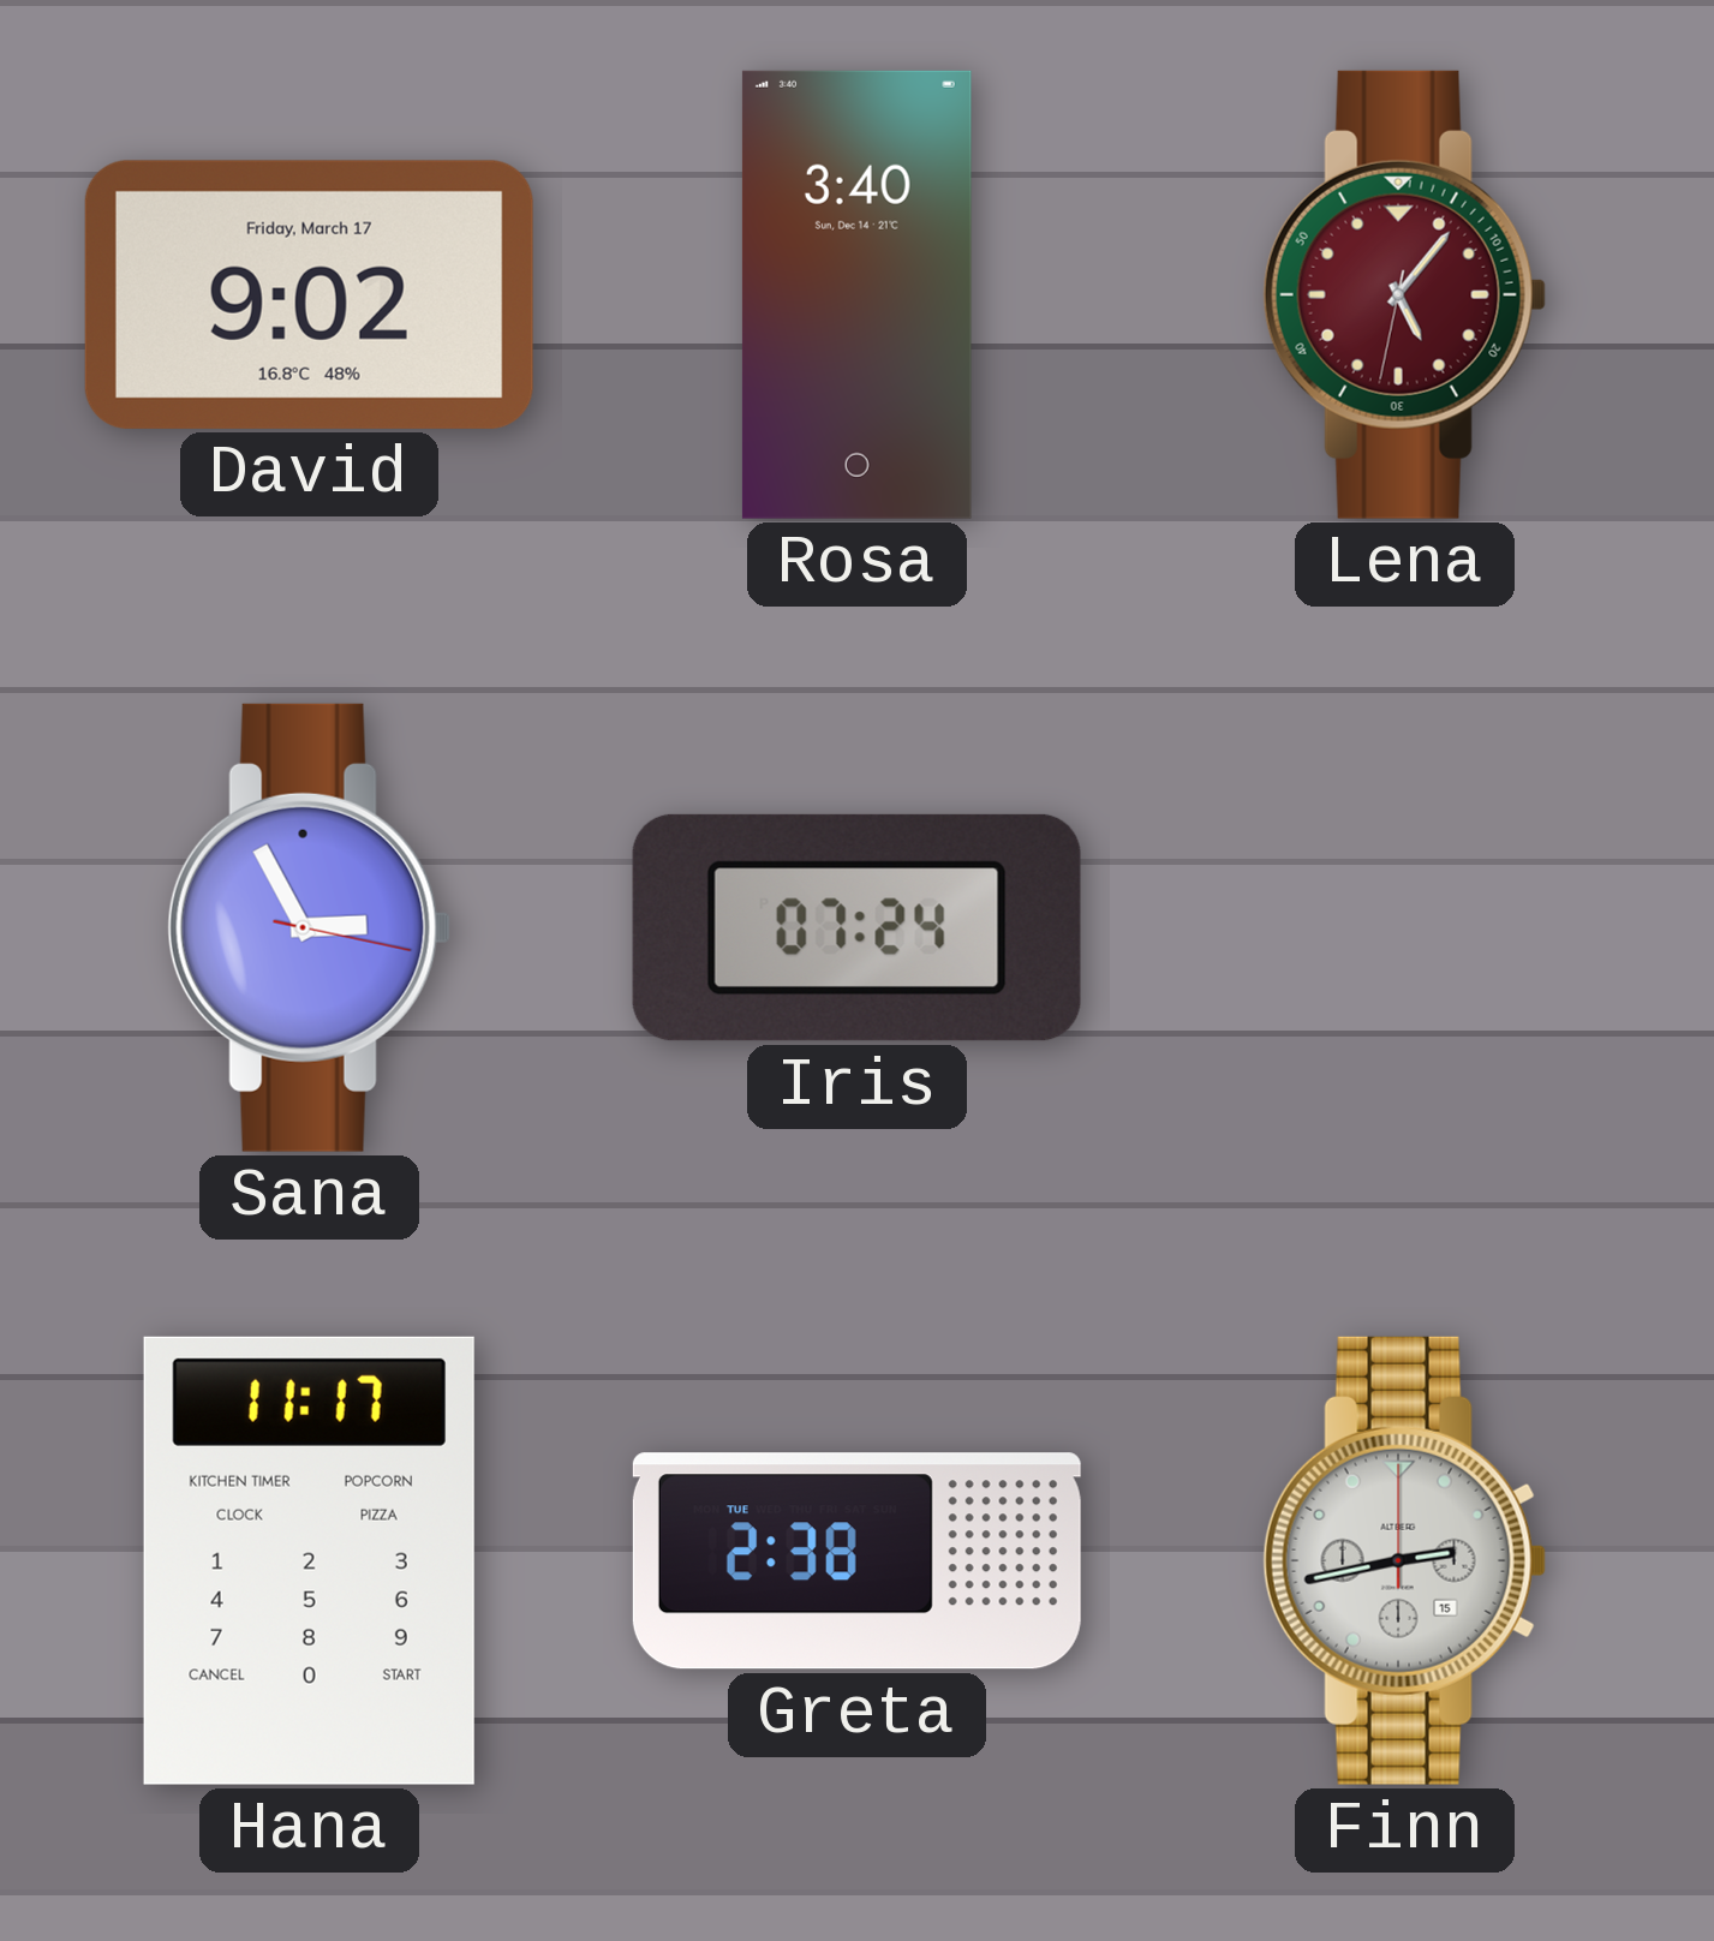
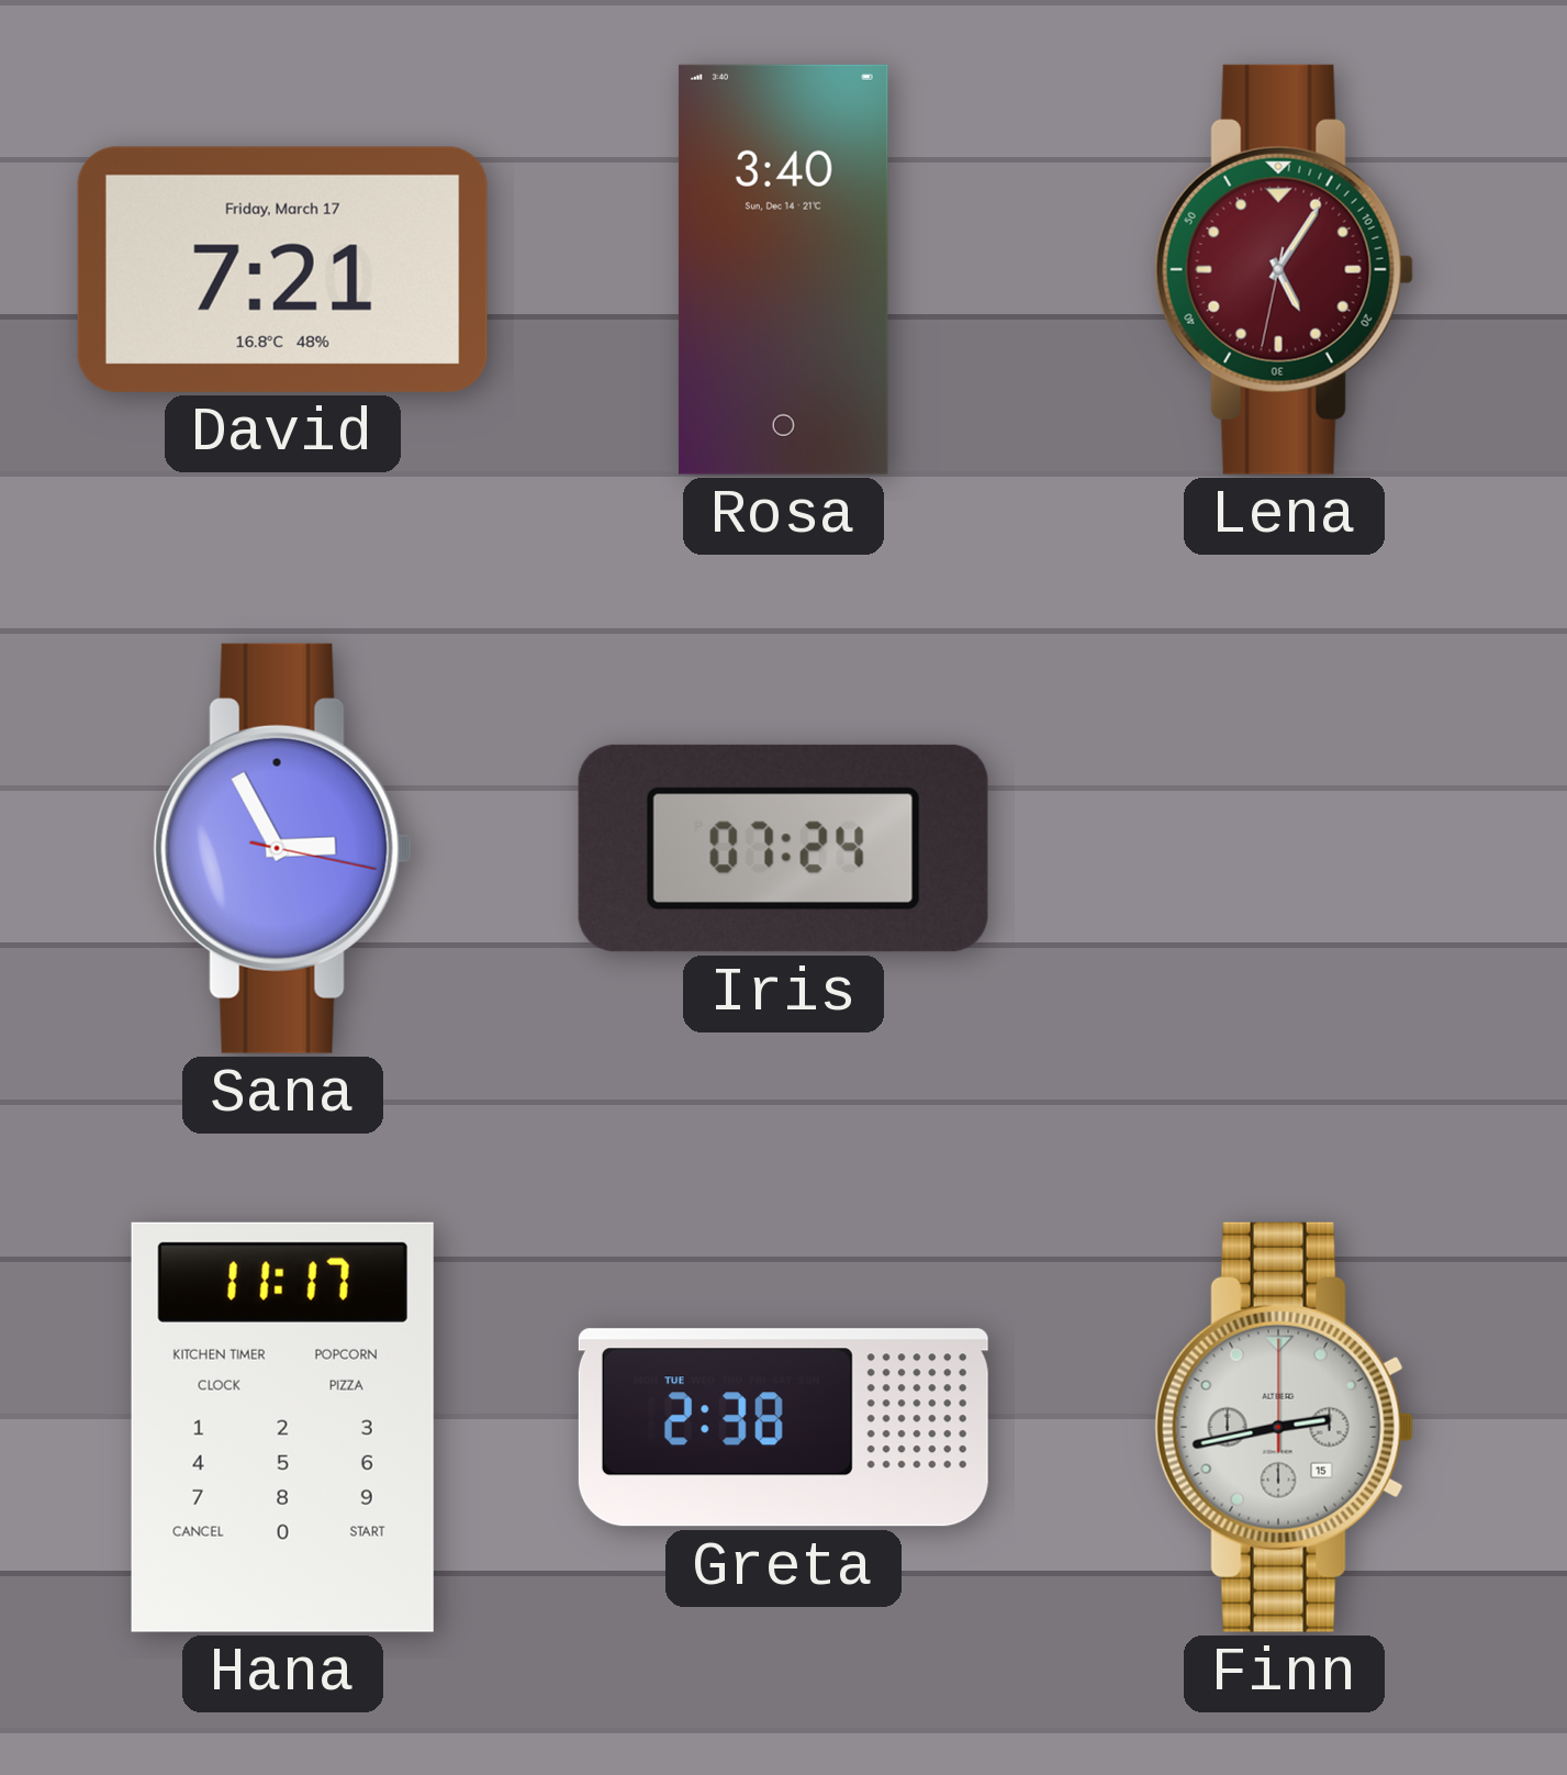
David: 9:02 -> 7:21 (282, 269)
Lena: 5:06 -> 5:05 (1284, 269)
